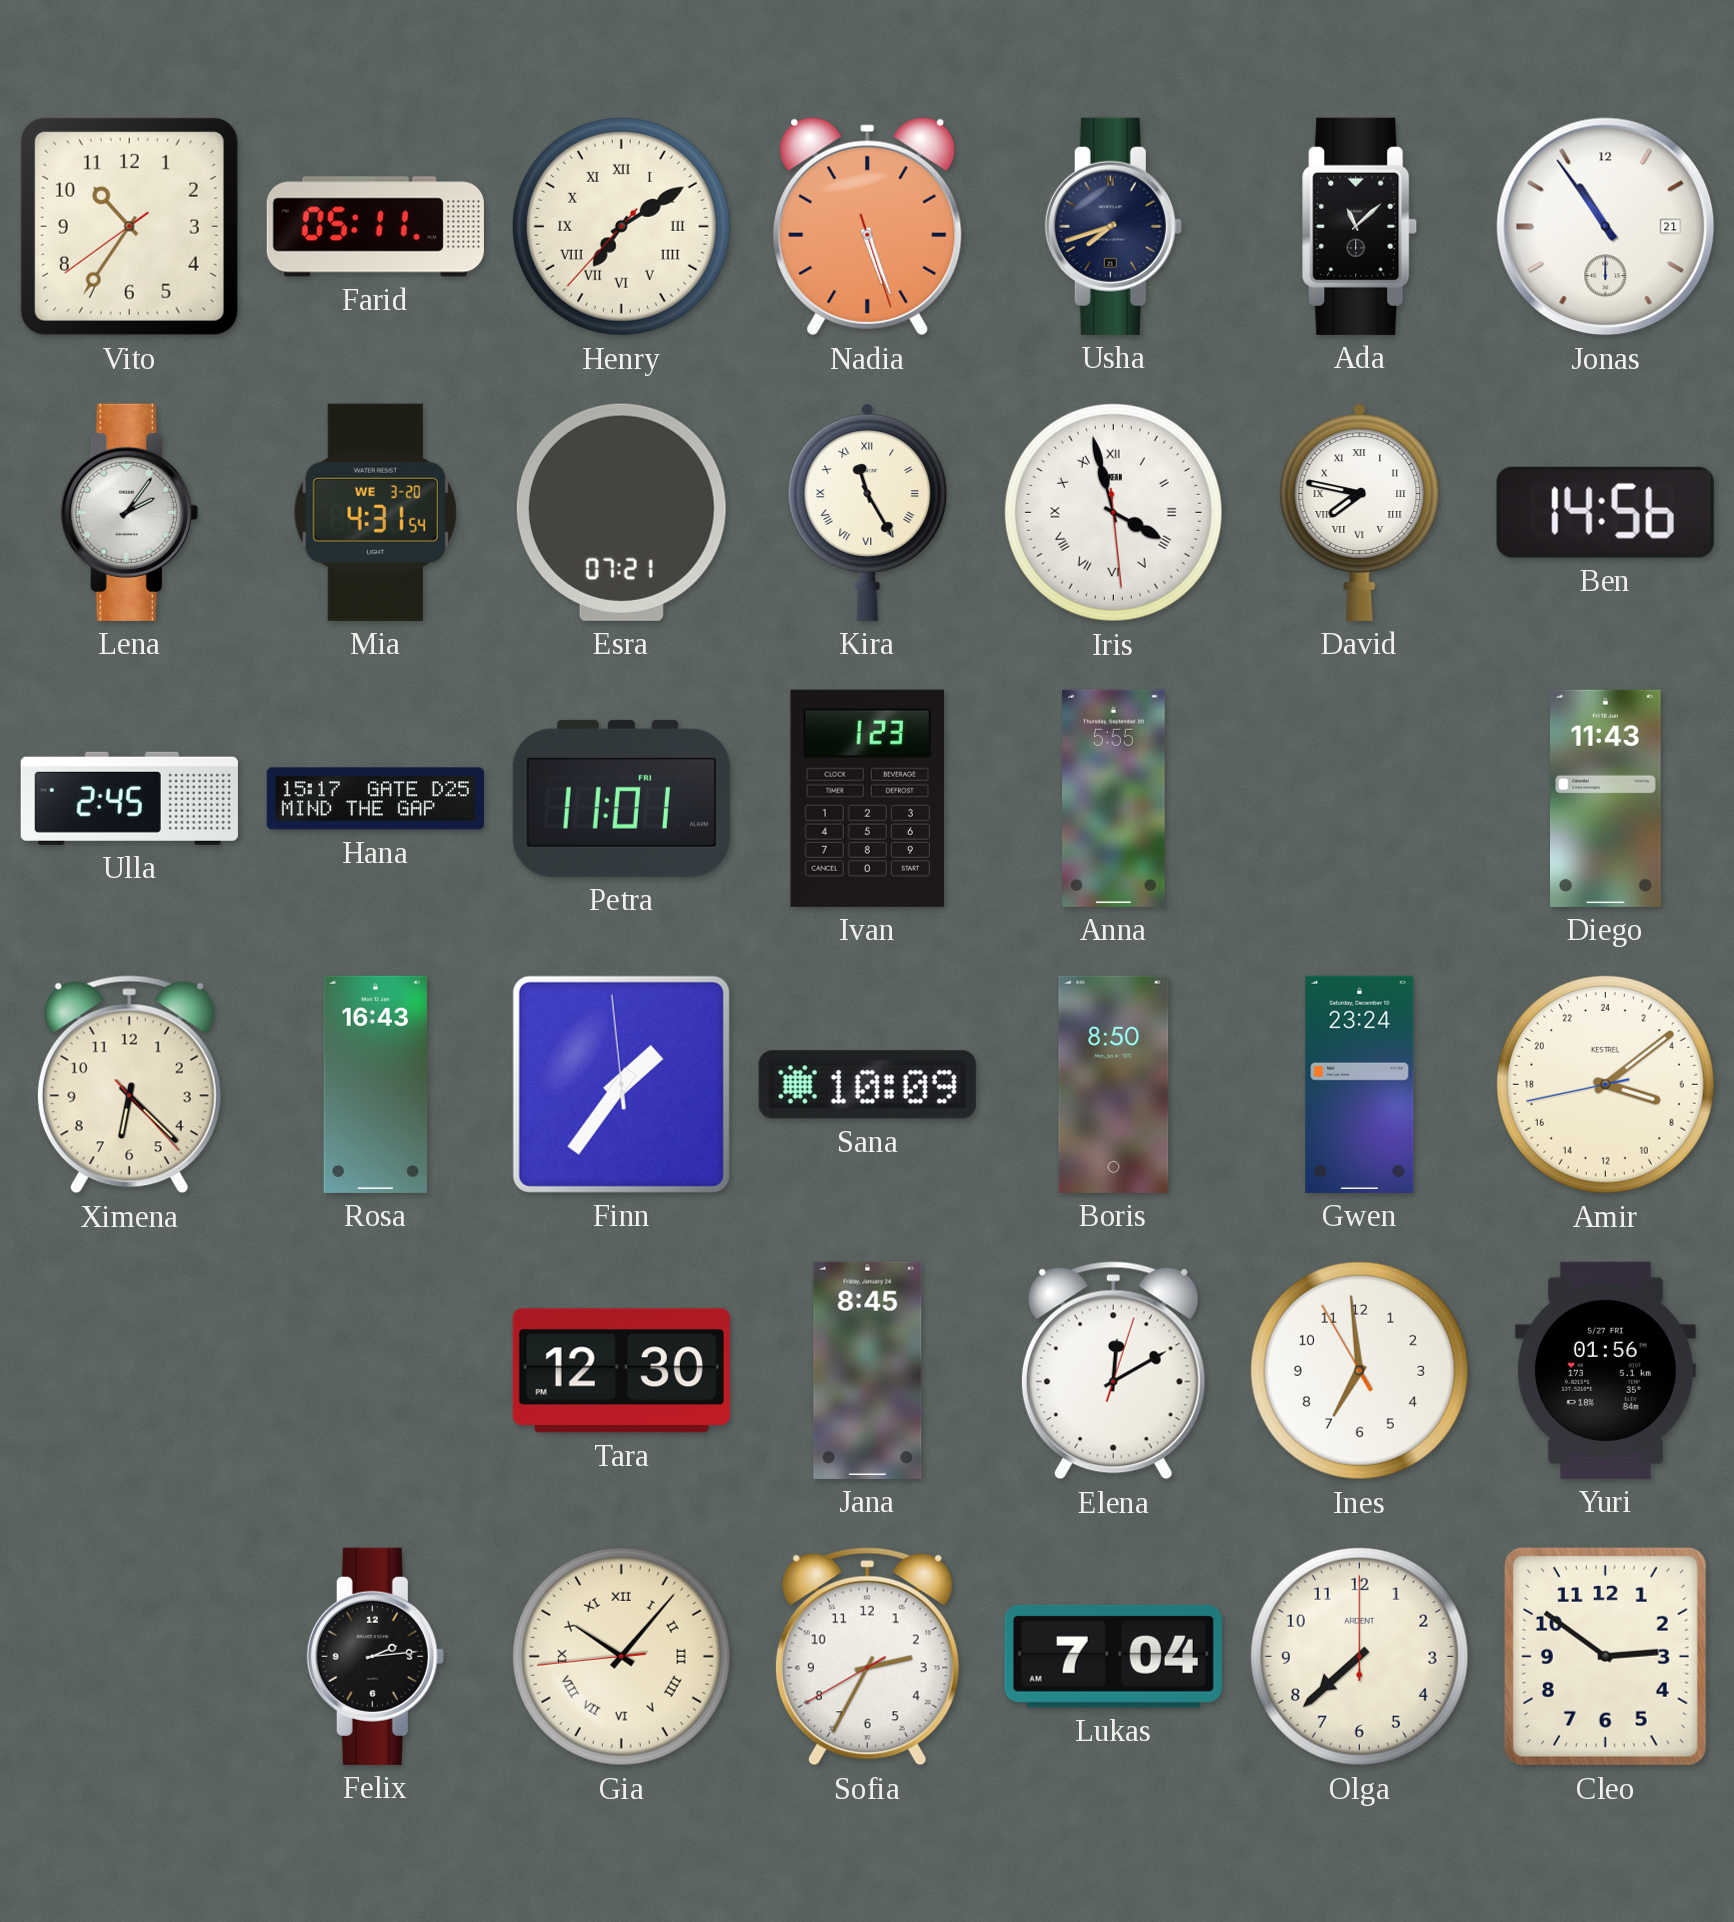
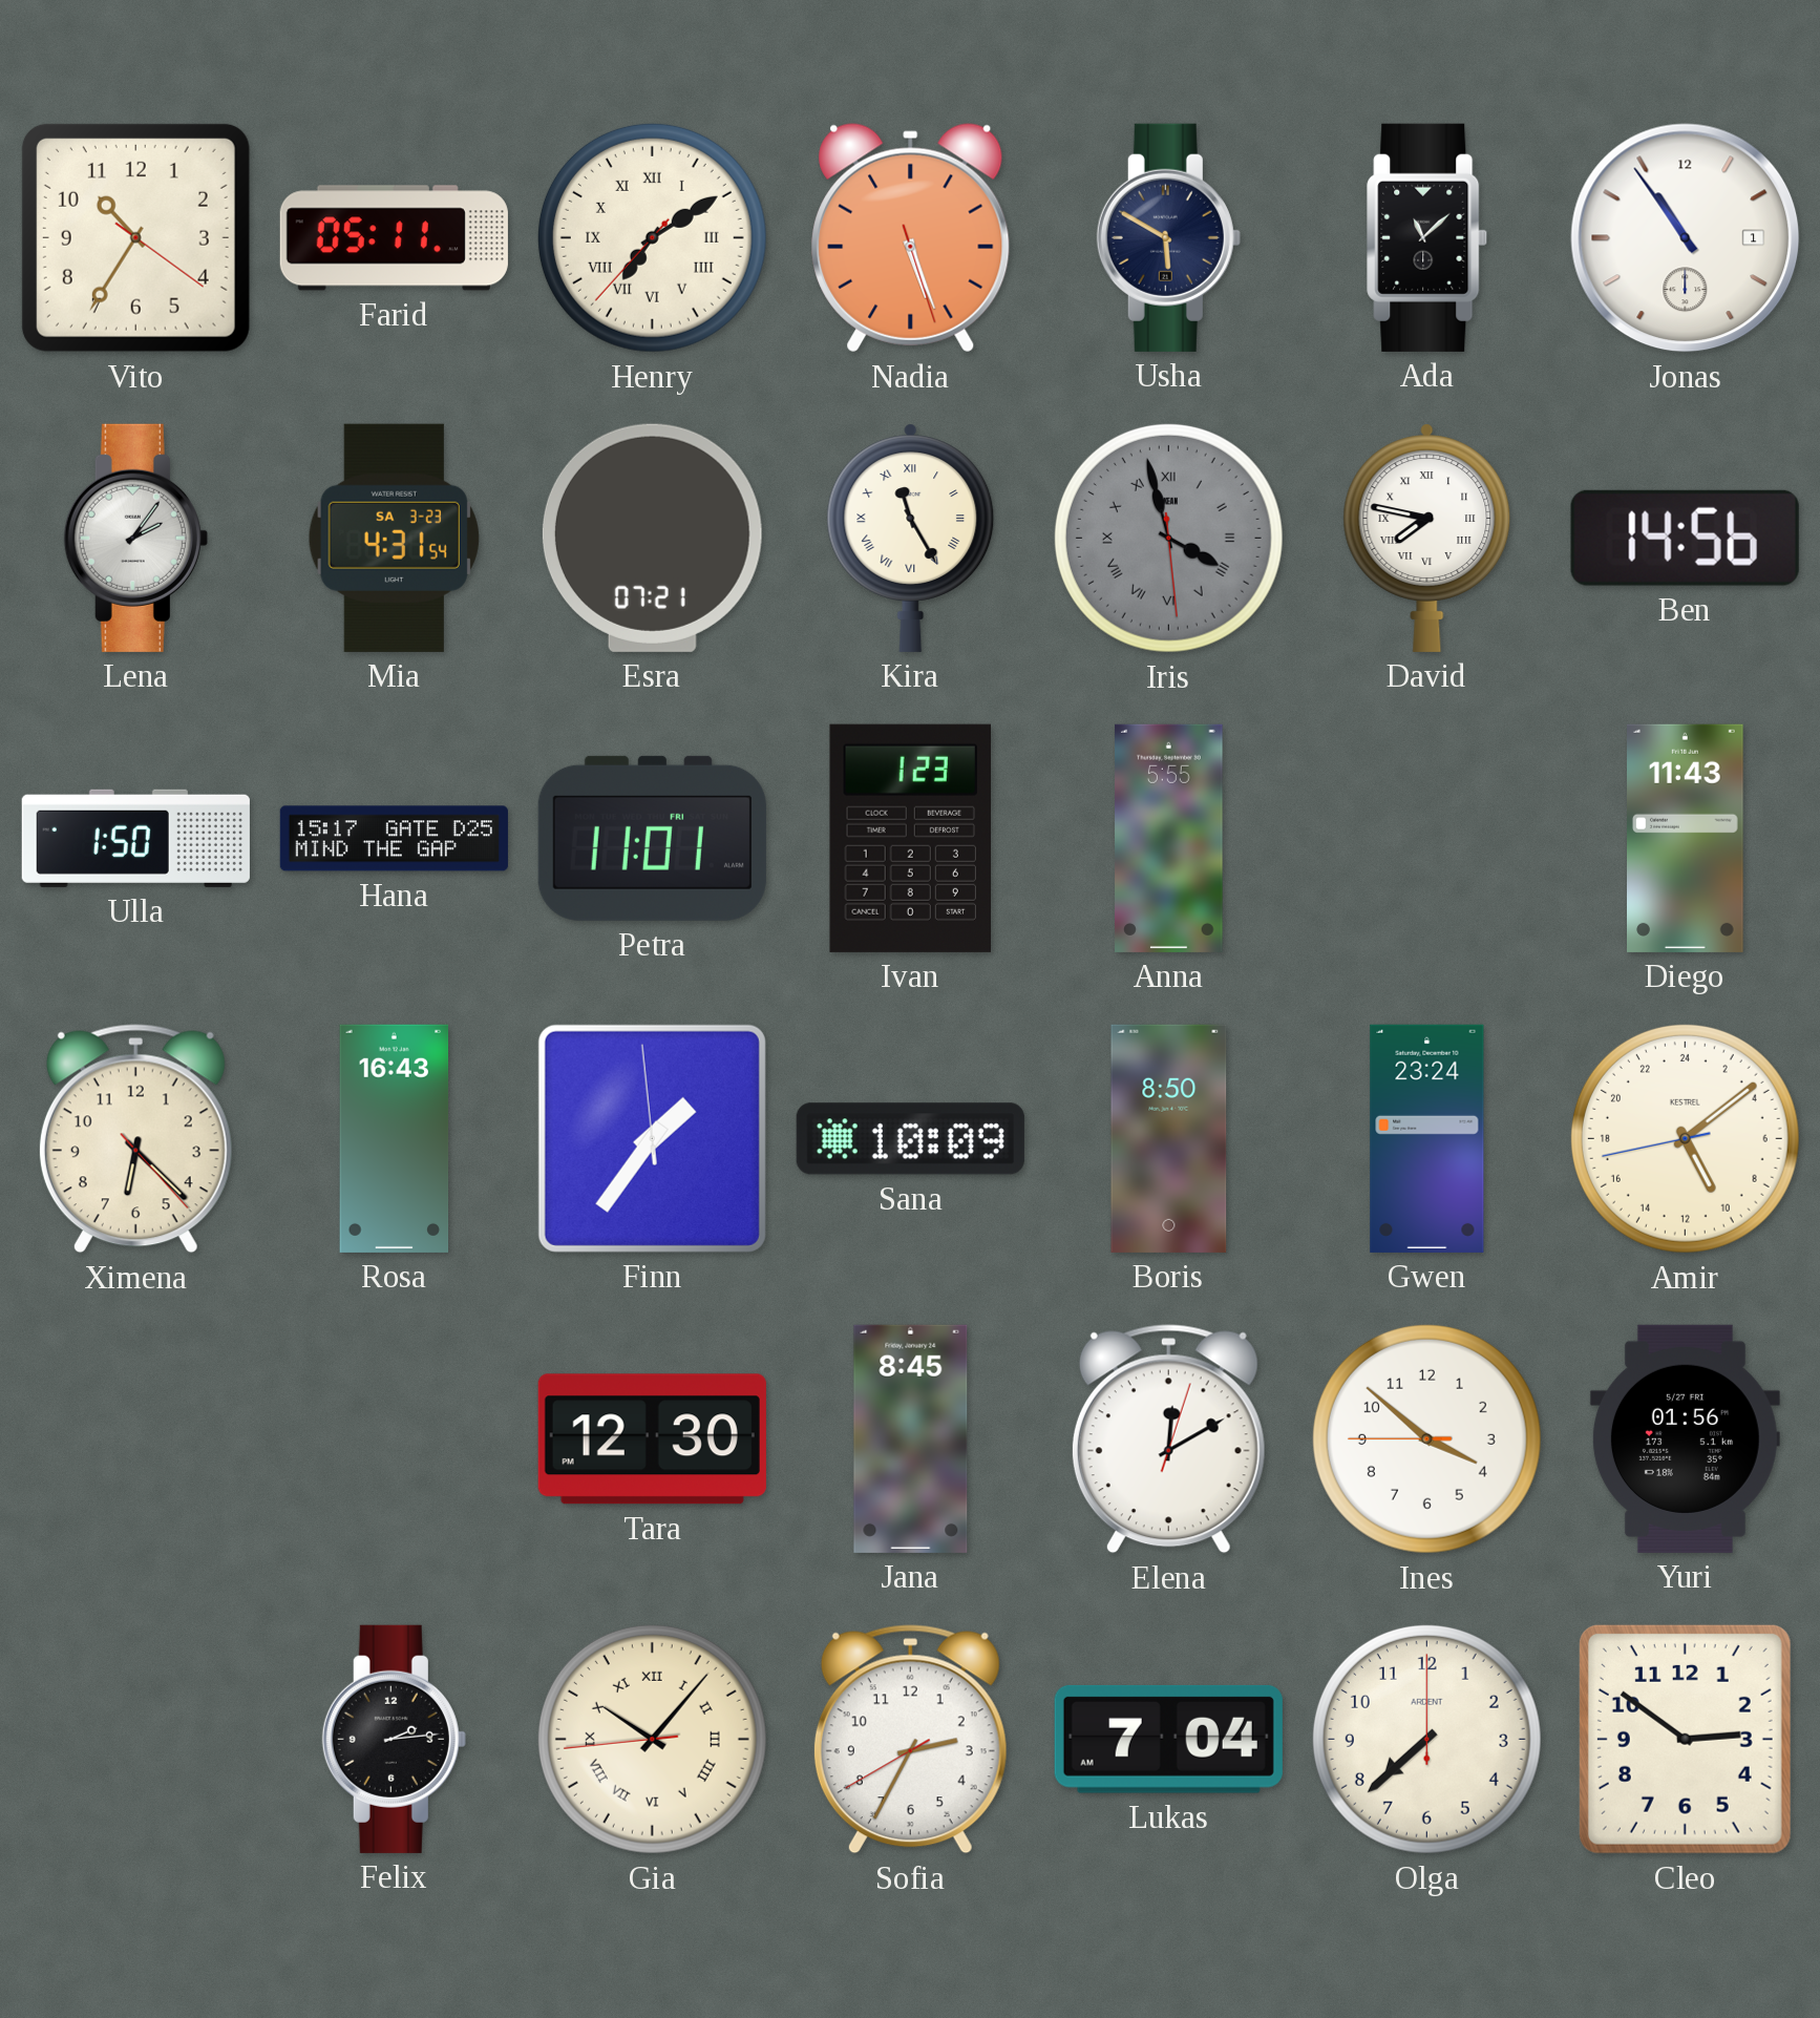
Vito: 10:35:39 -> 10:35:21 (135, 237)
Usha: 7:42 -> 5:50 (1168, 237)
Jonas date: 21 -> 1 (1686, 238)
Mia date: WE 3-20 -> SA 3-23 (394, 538)
Iris dial: white -> grey (1168, 538)
Ulla: 2:45 -> 1:50 (135, 838)
Amir: 7:08 -> 10:08 (1685, 1138)
Ines: 6:58 -> 3:51 (1426, 1438)
